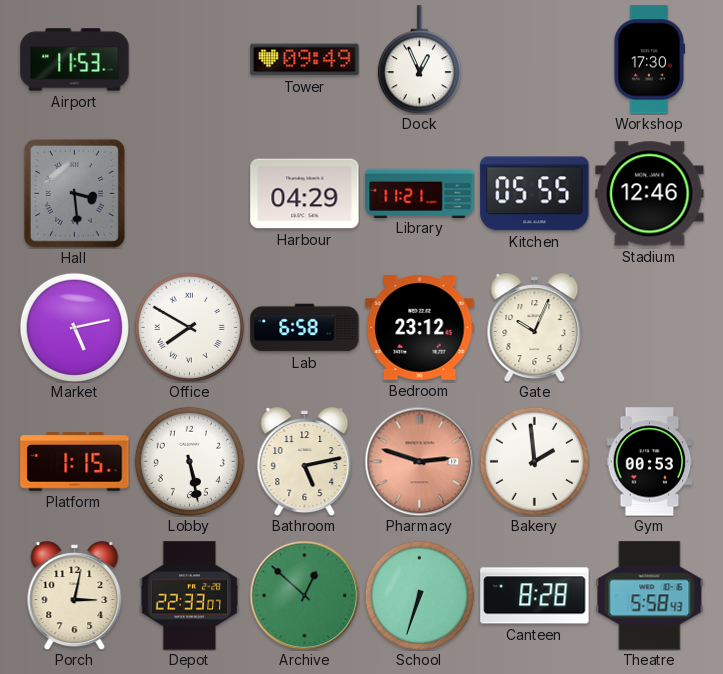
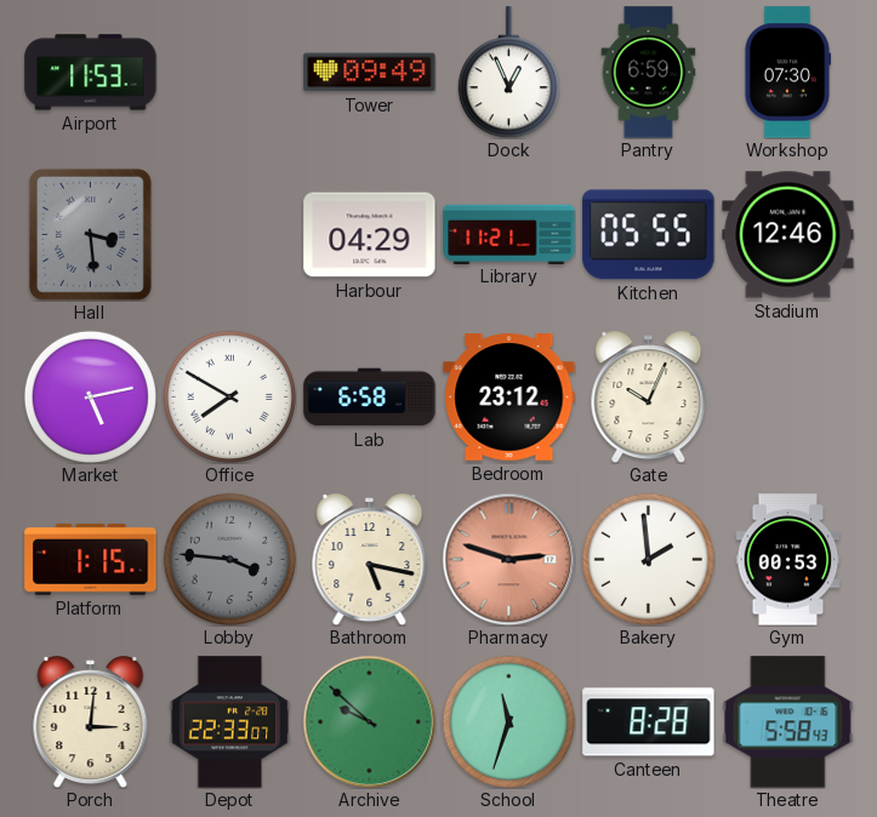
Pantry: none -> 6:59 (649, 73)
Workshop: 17:30 -> 07:30 (786, 73)
Lobby: 5:28 -> 3:46 (229, 559)
Lobby dial: white -> grey (229, 559)
Bathroom: 5:13 -> 5:17 (370, 560)
Porch: 3:02 -> 3:01 (91, 722)
Archive: 12:52 -> 9:52 (369, 721)
School: 6:33 -> 11:33 (508, 721)
